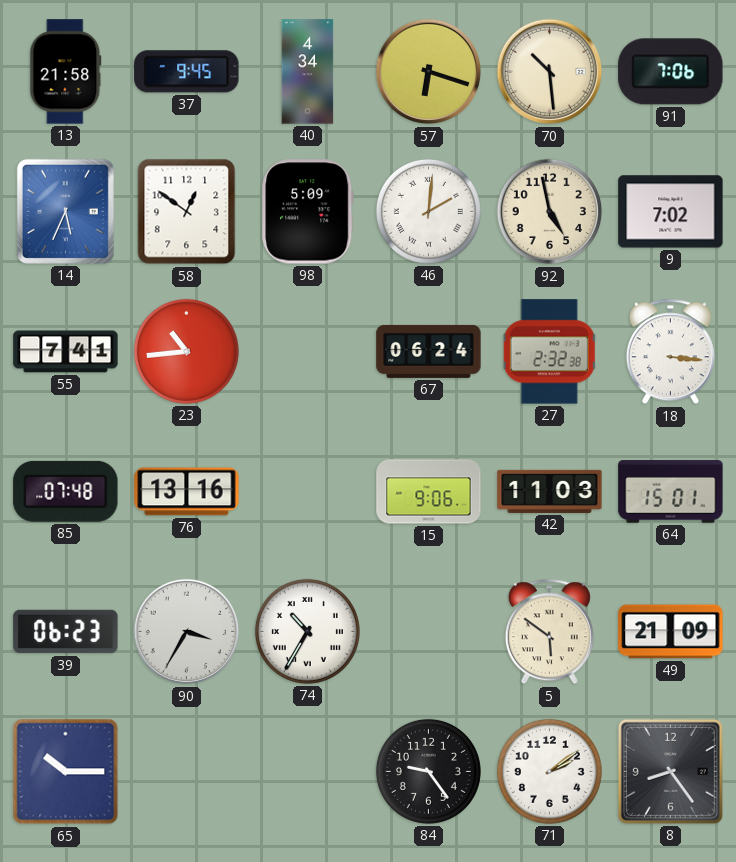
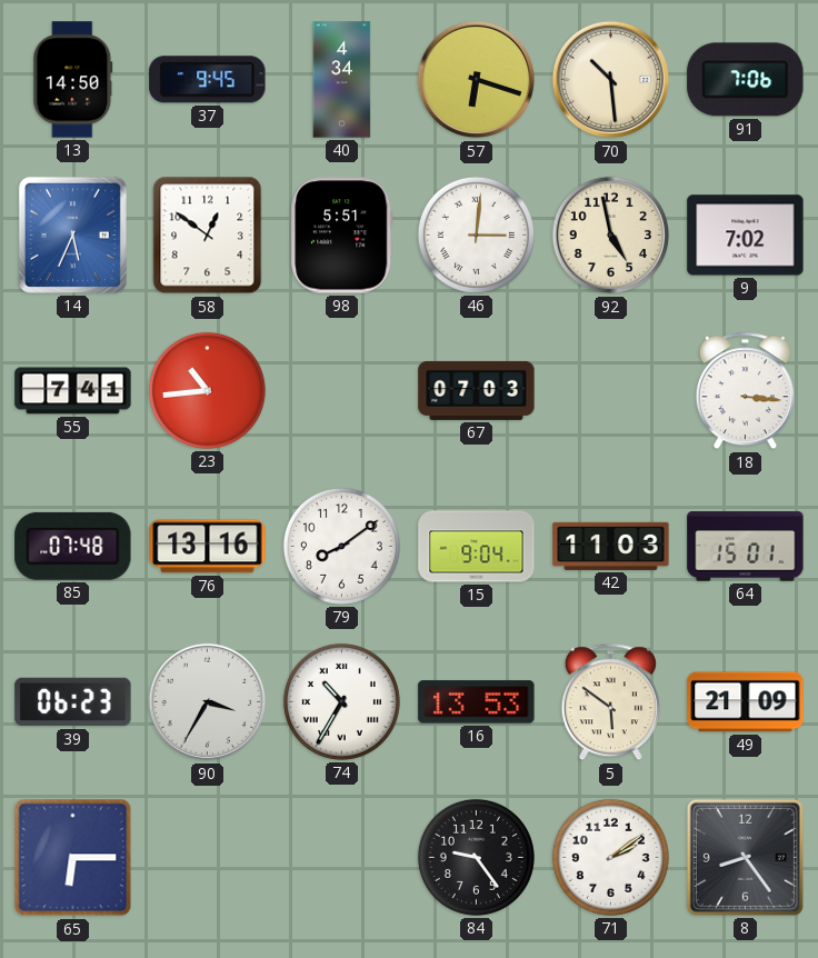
13: 21:58 -> 14:50 (73, 80)
98: 5:09 -> 5:51 (342, 236)
46: 2:01 -> 3:01 (476, 234)
67: 06:24 -> 07:03 (477, 390)
27: 2:32 -> none (550, 352)
79: none -> 8:09 (341, 546)
15: 9:06 -> 9:04 (477, 547)
16: none -> 13:53 (477, 702)
65: 10:15 -> 6:15 (73, 858)
